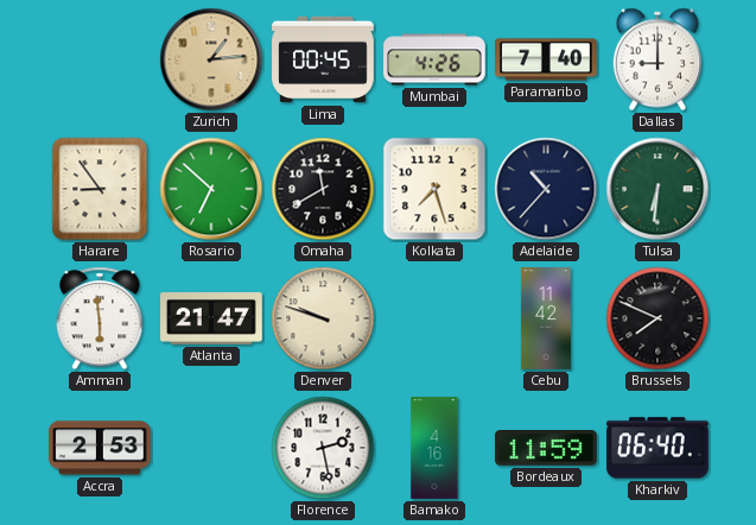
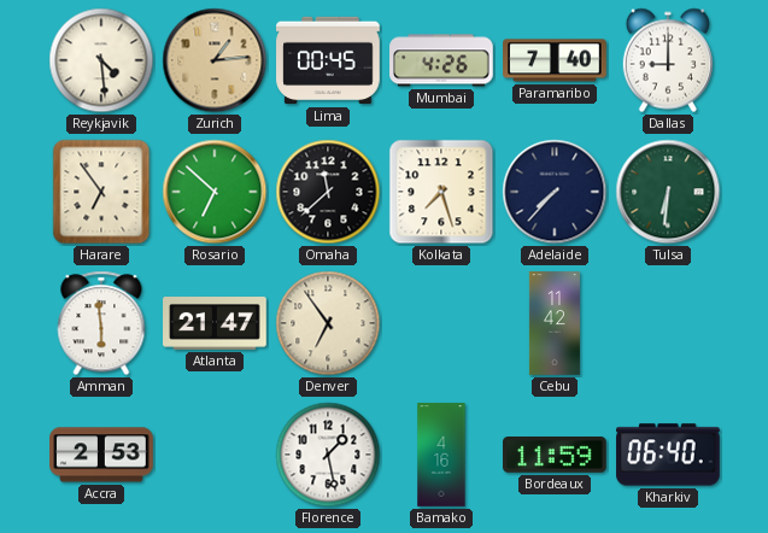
Reykjavik: none -> 4:29 (101, 60)
Harare: 8:54 -> 6:54 (101, 192)
Omaha: 11:40 -> 11:38 (328, 192)
Adelaide: 10:37 -> 7:37 (555, 192)
Denver: 9:48 -> 6:54 (328, 323)
Brussels: 7:49 -> none (657, 318)
Florence: 2:28 -> 1:28 (328, 455)
